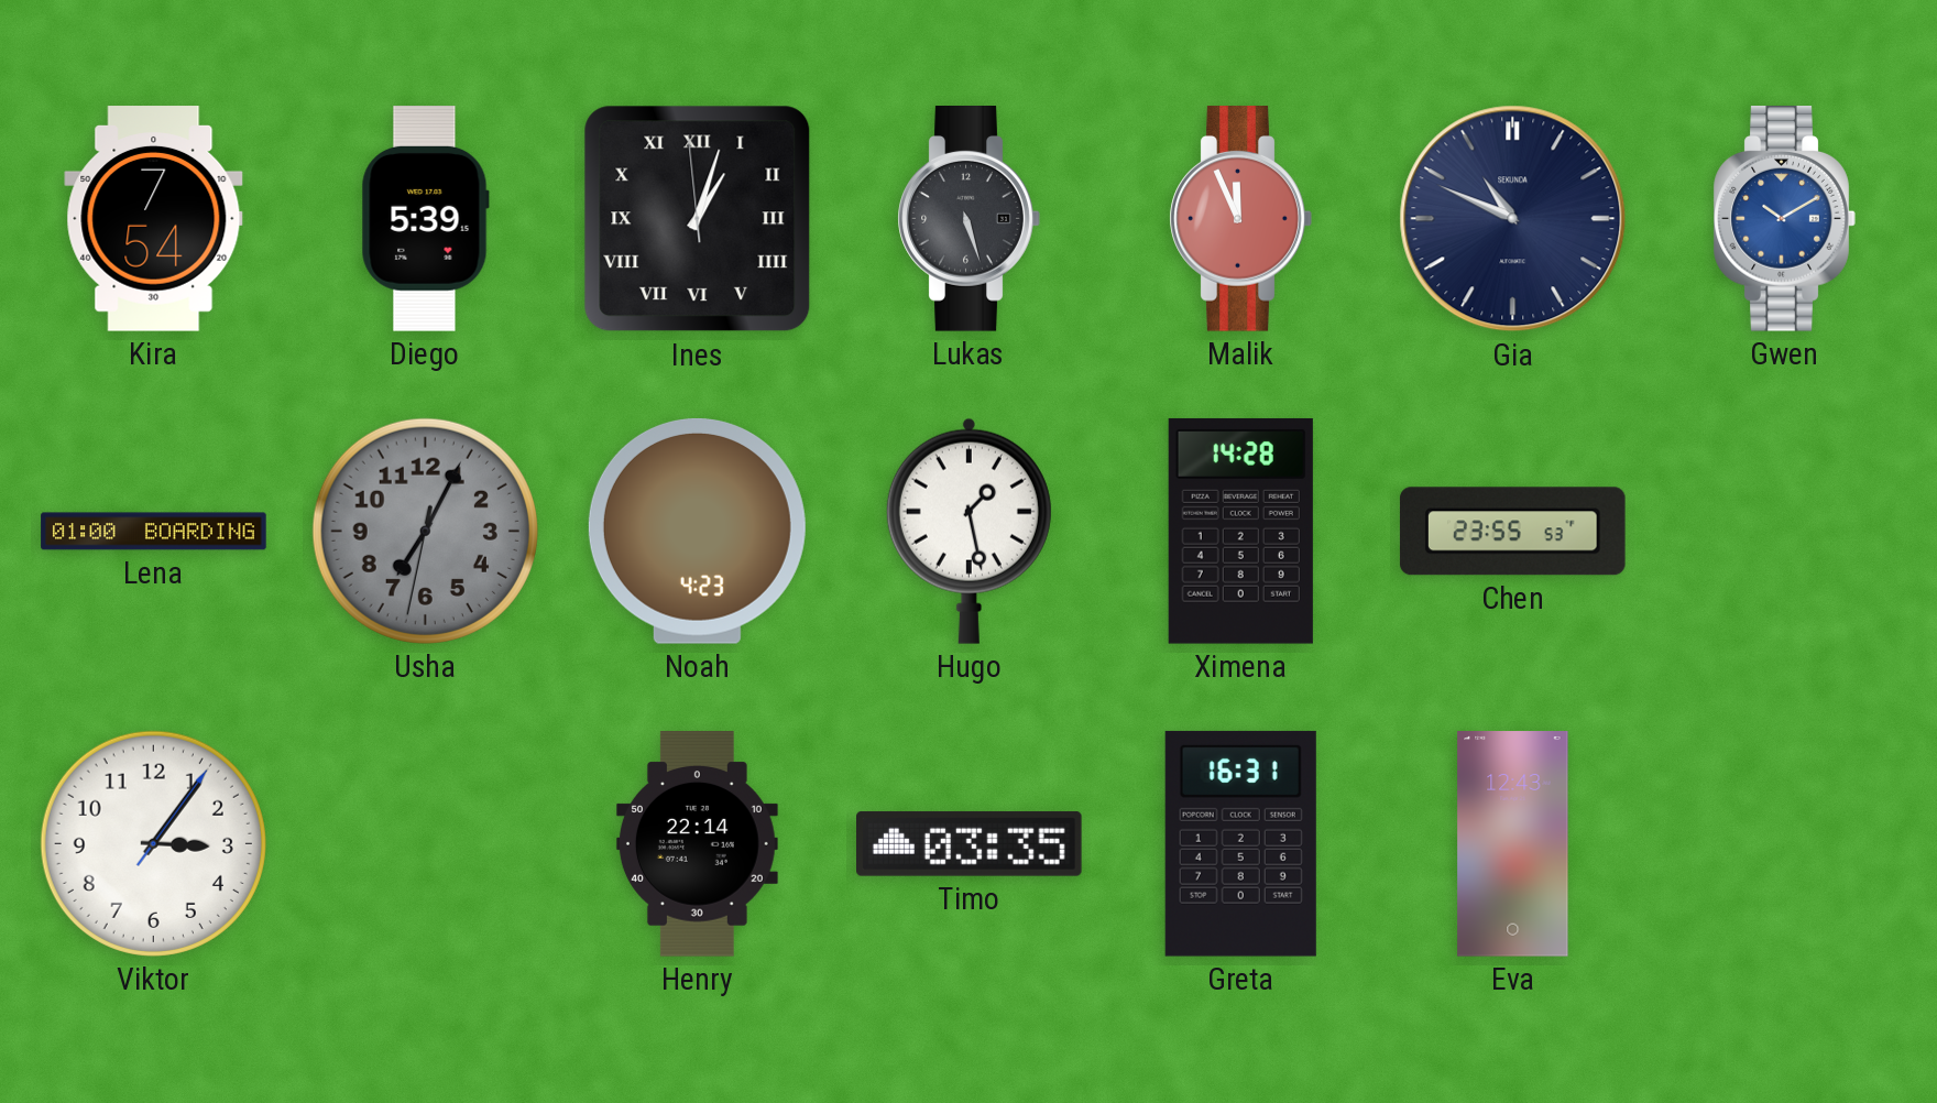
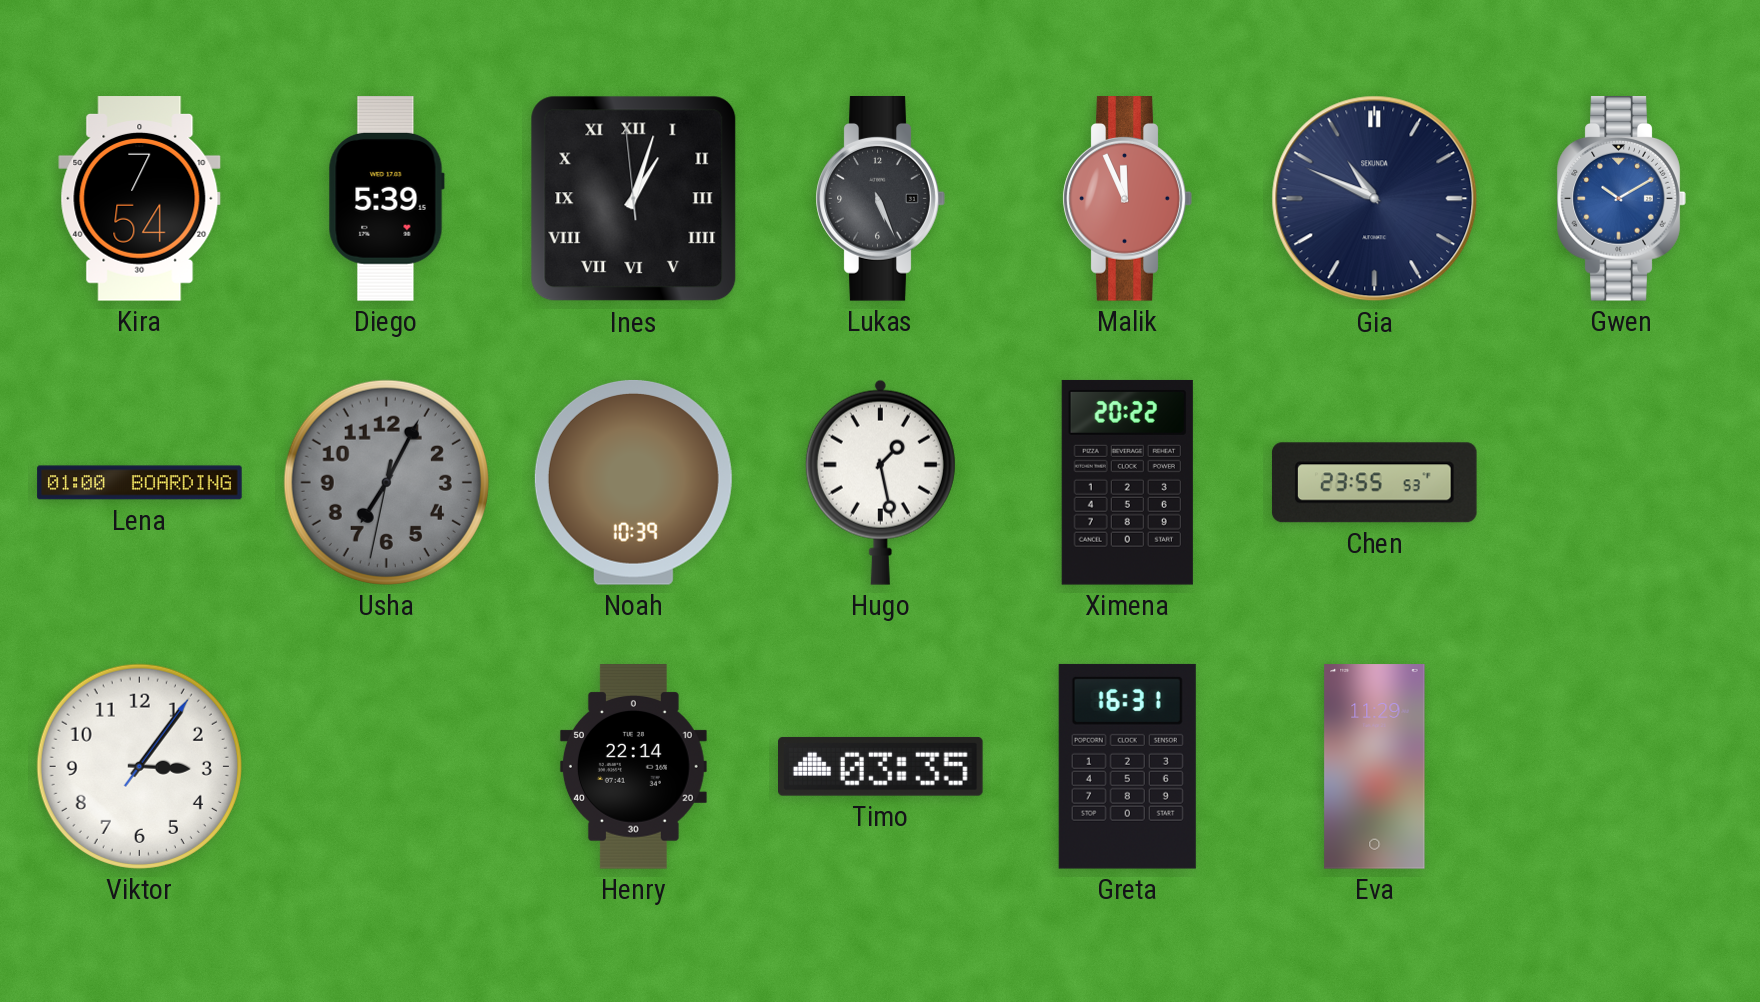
Lukas: 5:27 -> 5:26 (880, 199)
Noah: 4:23 -> 10:39 (633, 482)
Ximena: 14:28 -> 20:22 (1127, 482)
Eva: 12:43 -> 11:29 (1375, 767)
